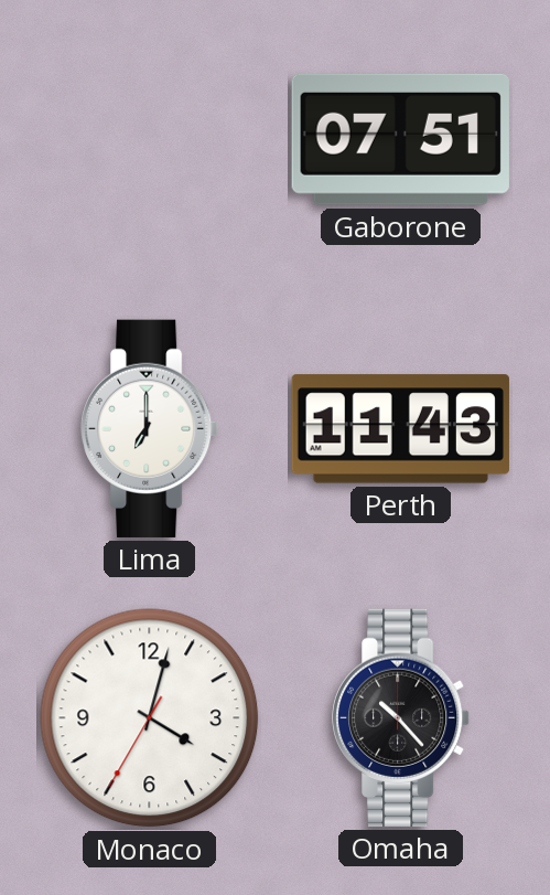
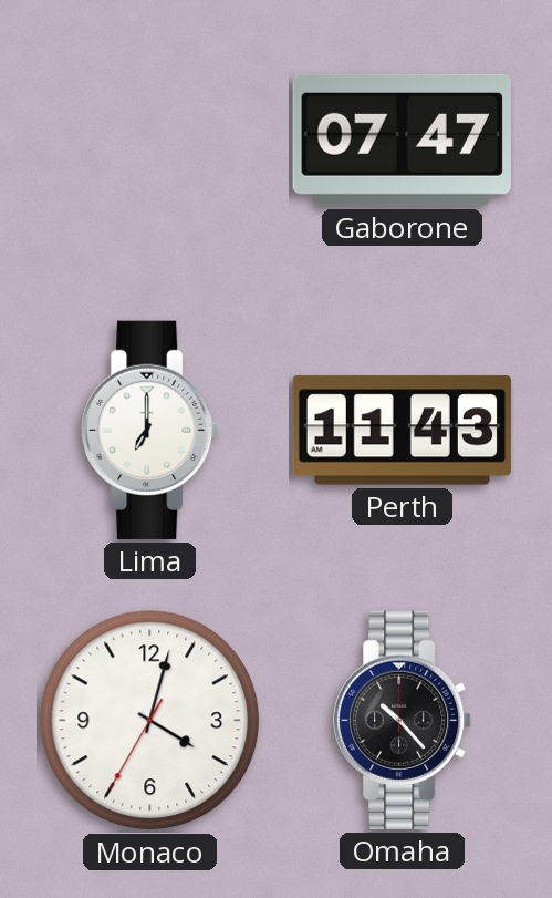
Gaborone: 07:51 -> 07:47 (402, 140)
